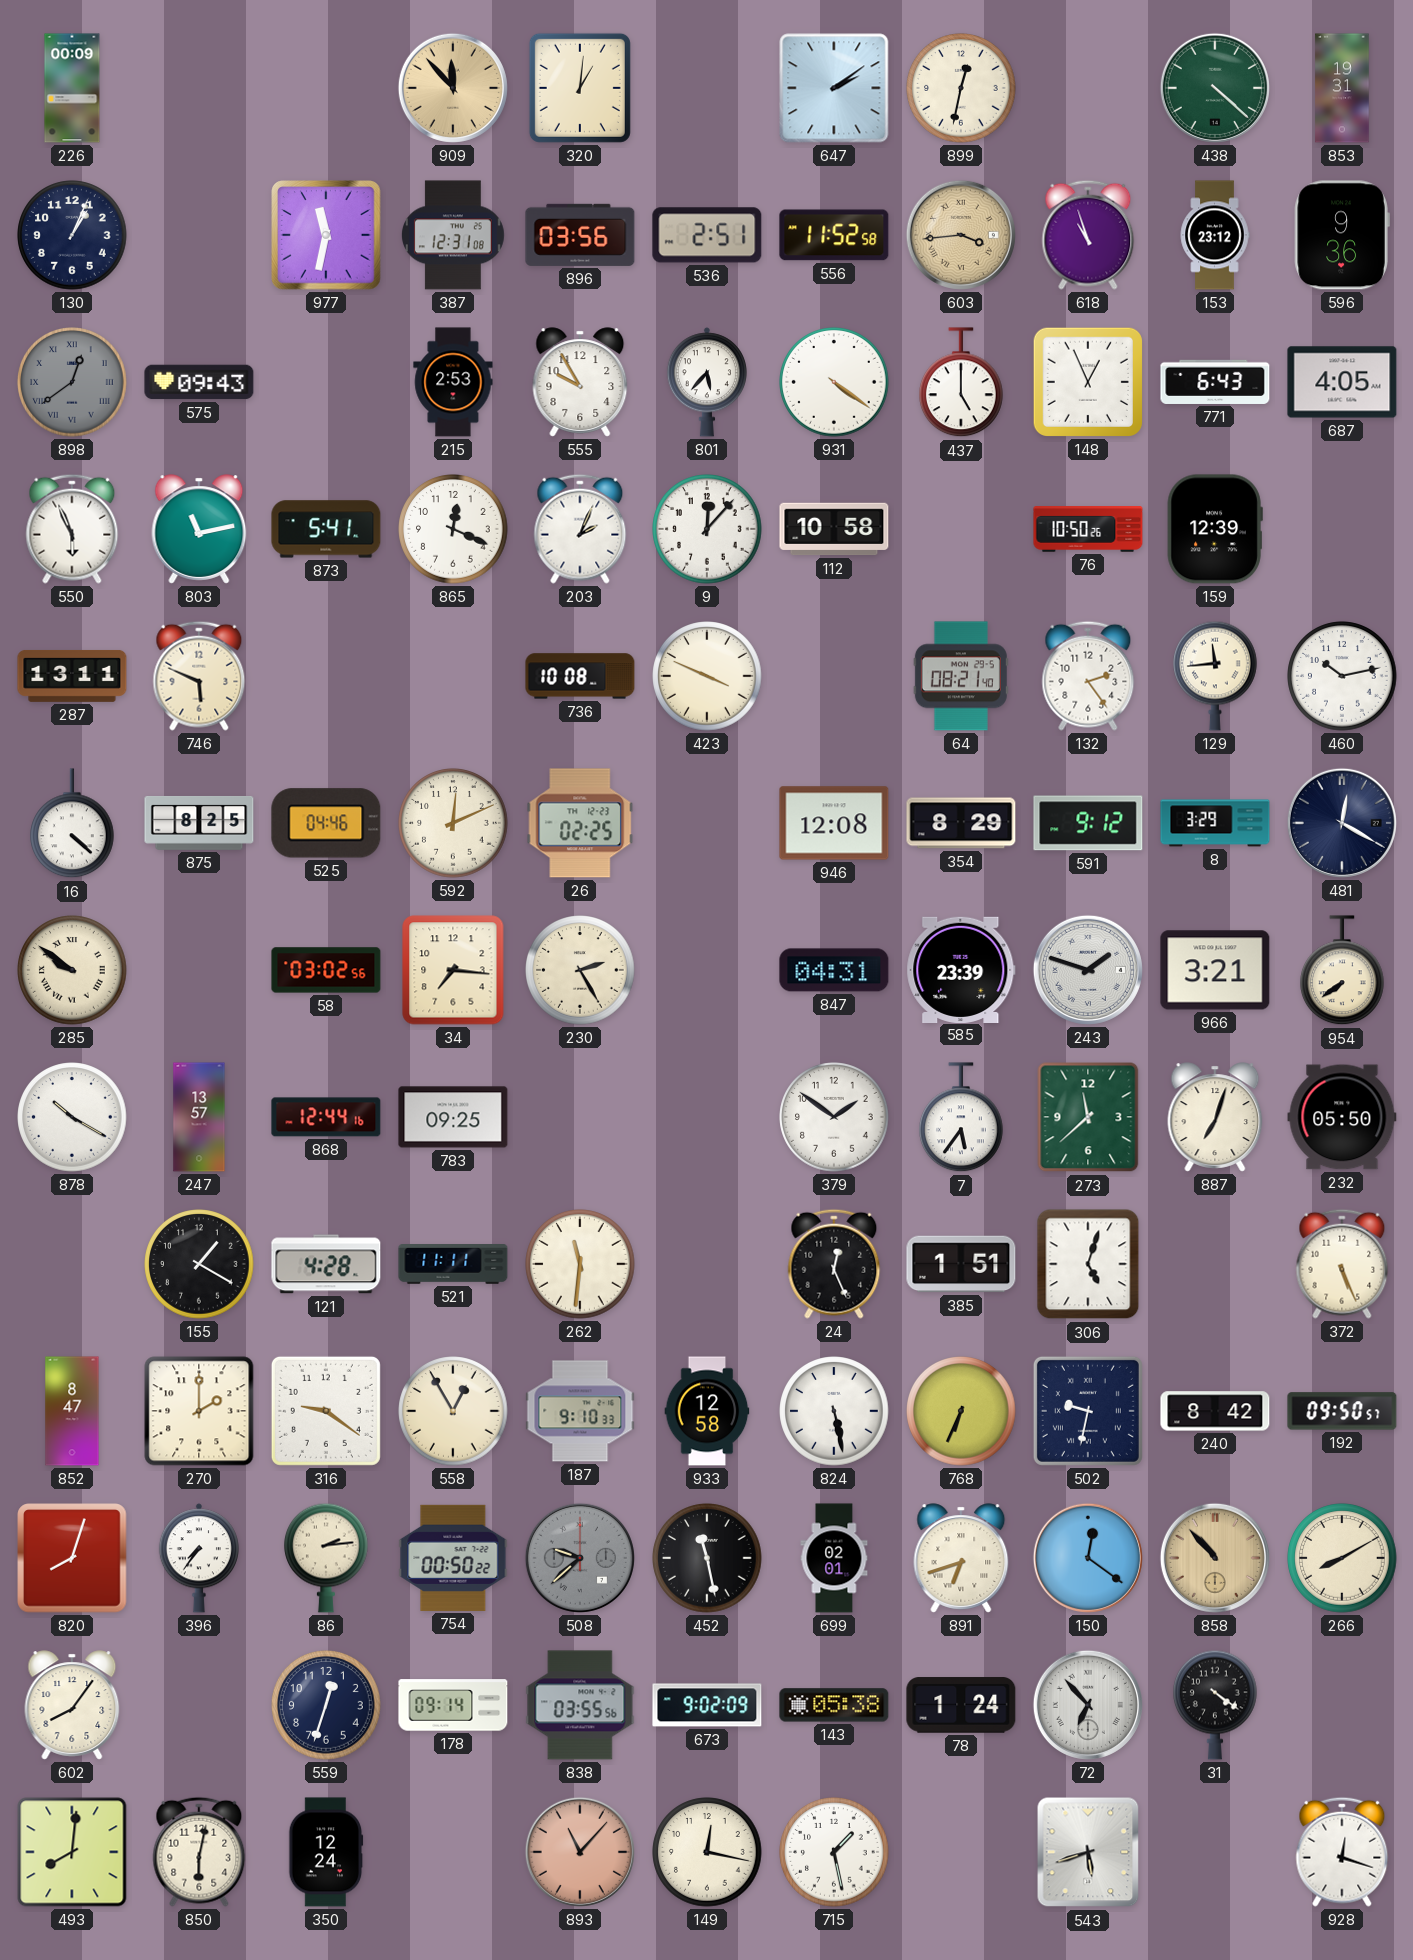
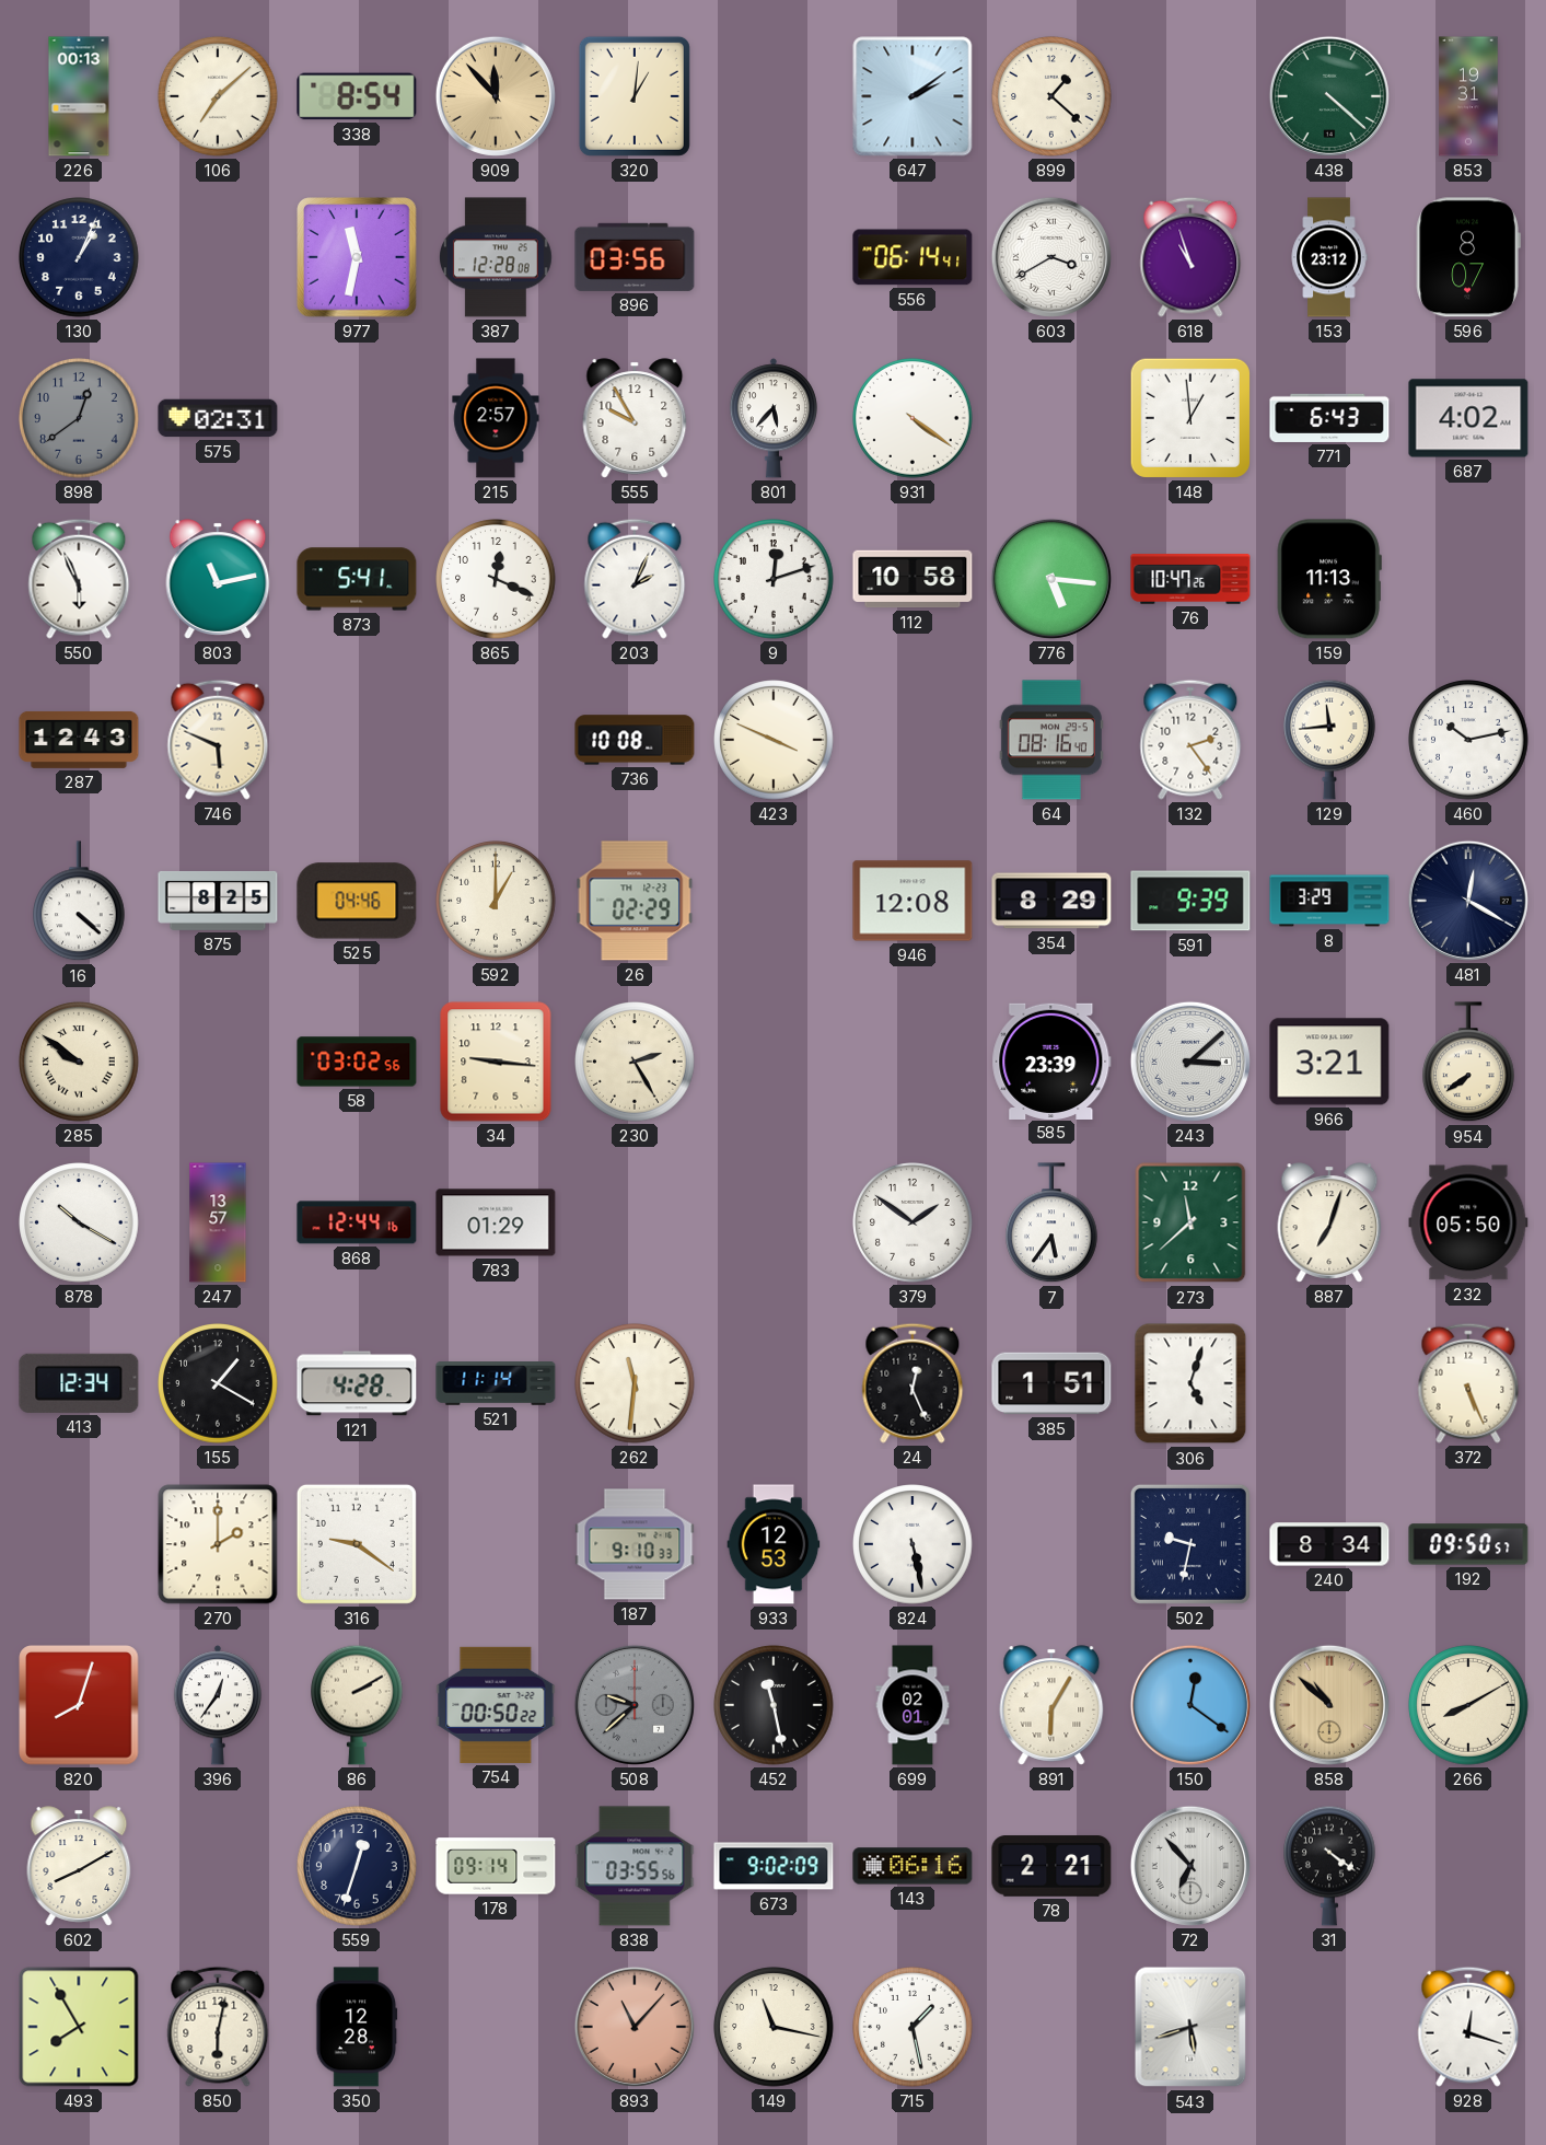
226: 00:09 -> 00:13 (79, 96)
106: none -> 7:08 (218, 96)
338: none -> 8:54 (357, 96)
899: 12:32 -> 1:22 (1051, 96)
387: 12:31 -> 12:28 (496, 257)
536: 2:51 -> none (707, 235)
556: 11:52 -> 06:14 (913, 257)
603: 3:44 -> 3:40 (1051, 257)
603 dial: champagne -> white (1051, 257)
596: 9:36 -> 8:07 (1468, 257)
898 numerals: Roman -> Arabic (79, 418)
575: 09:43 -> 02:31 (218, 418)
215: 2:53 -> 2:57 (496, 418)
437: 5:00 -> none (962, 383)
148: 12:56 -> 12:59 (1190, 418)
687: 4:05 -> 4:02 (1468, 418)
9: 12:07 -> 12:12 (774, 579)
776: none -> 5:16 (1051, 579)
76: 10:50 -> 10:47 (1190, 579)
159: 12:39 -> 11:13 (1329, 579)
287: 13:11 -> 12:43 (79, 740)
64: 08:21 -> 08:16 (1051, 740)
592: 12:11 -> 1:00 (496, 901)
26: 02:25 -> 02:29 (635, 901)
591: 9:12 -> 9:39 (1190, 901)
34: 7:16 -> 9:16 (496, 1062)
847: 04:31 -> none (834, 970)
243: 1:48 -> 3:08 (1190, 1062)
783: 09:25 -> 01:29 (496, 1222)
413: none -> 12:34 (79, 1383)
521: 11:11 -> 11:14 (496, 1384)
852: 8:47 -> none (72, 1411)
558: 12:55 -> none (453, 1411)
933: 12:58 -> 12:53 (774, 1544)
768: 6:34 -> none (961, 1411)
240: 8:42 -> 8:34 (1329, 1544)
396: 7:36 -> 12:36 (218, 1705)
86: 2:14 -> 2:10 (358, 1705)
891: 6:42 -> 6:05 (1051, 1705)
858: 10:53 -> 10:52 (1329, 1705)
602: 8:06 -> 8:10 (79, 1866)
143: 05:38 -> 06:16 (913, 1866)
78: 1:24 -> 2:21 (1051, 1866)
493: 8:01 -> 7:55 (79, 2027)
350: 12:24 -> 12:28 (357, 2027)
149: 12:17 -> 11:17 (774, 2027)
